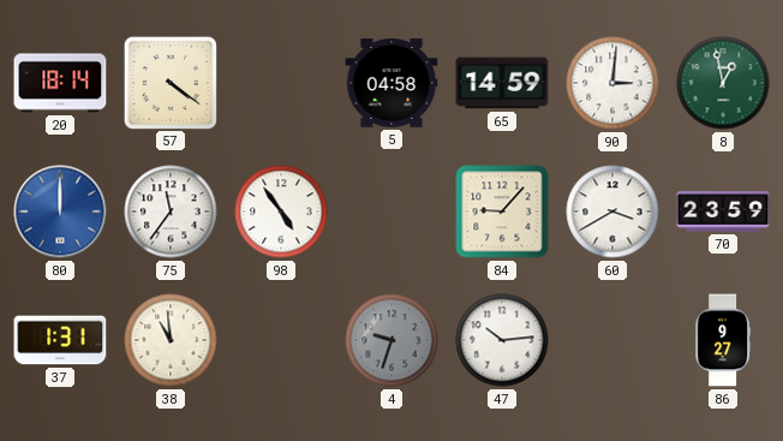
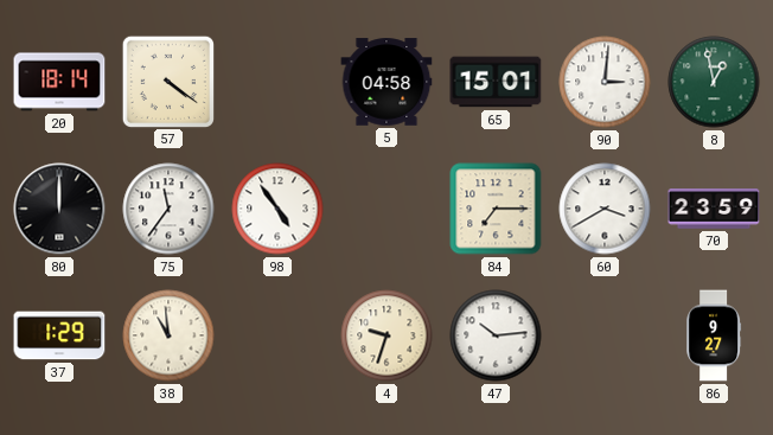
65: 14:59 -> 15:01 (496, 82)
80 dial: blue -> black (59, 209)
84: 9:07 -> 7:15 (496, 209)
37: 1:31 -> 1:29 (59, 335)
4 dial: grey -> cream (386, 335)
